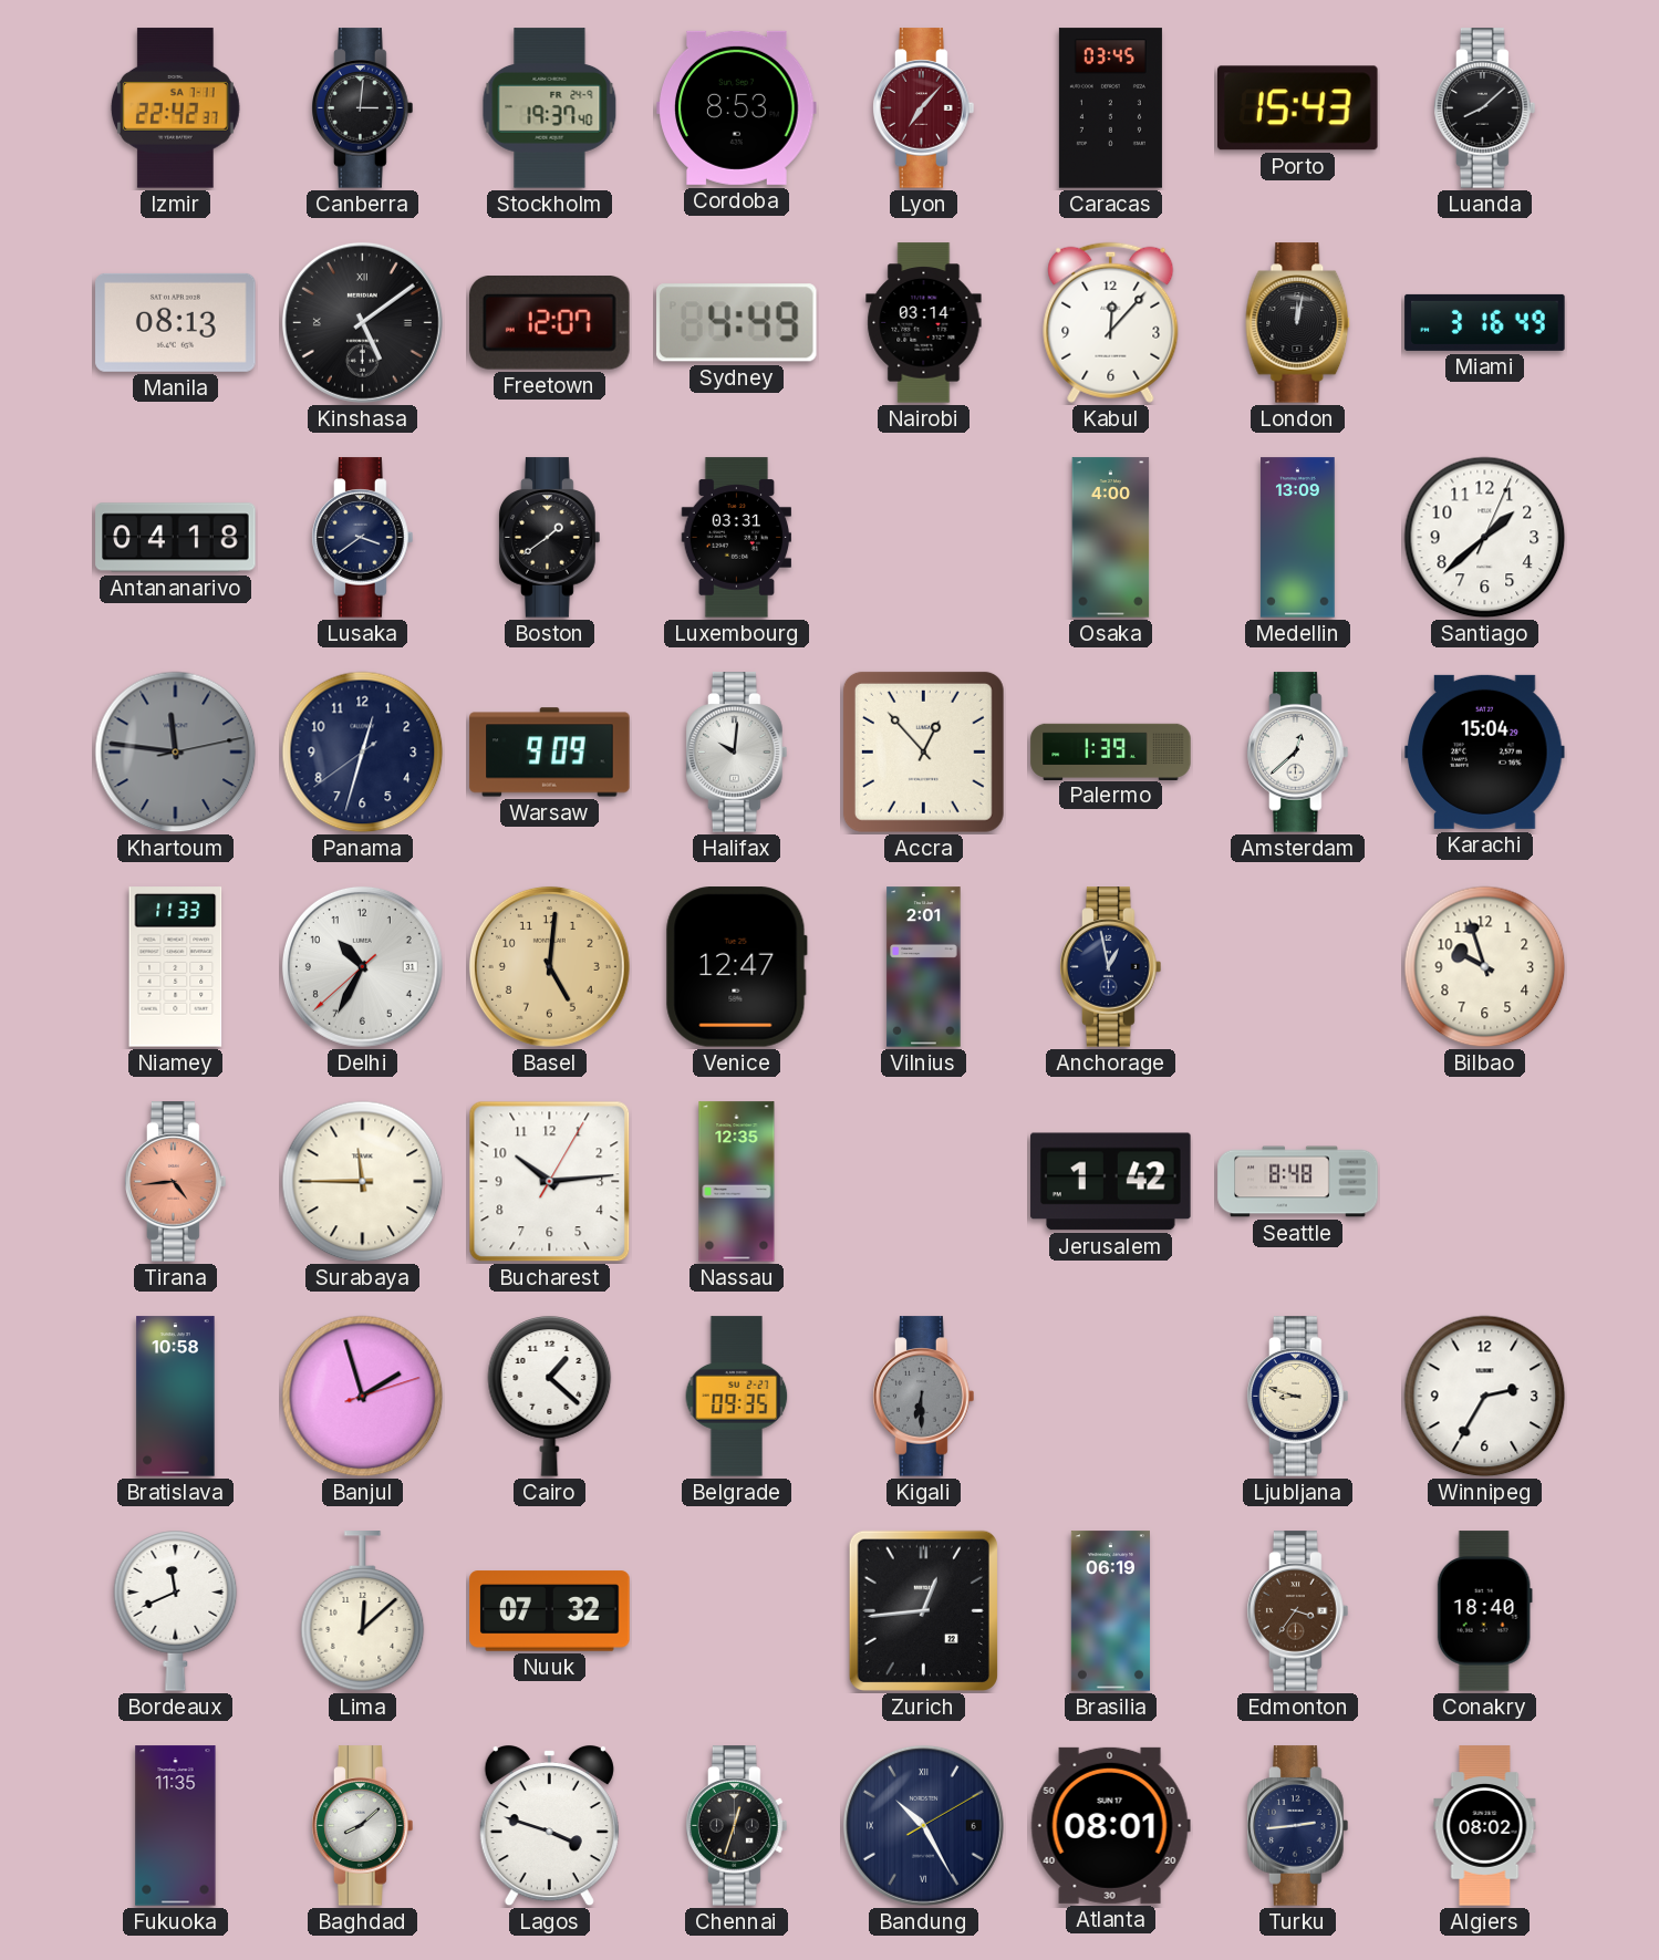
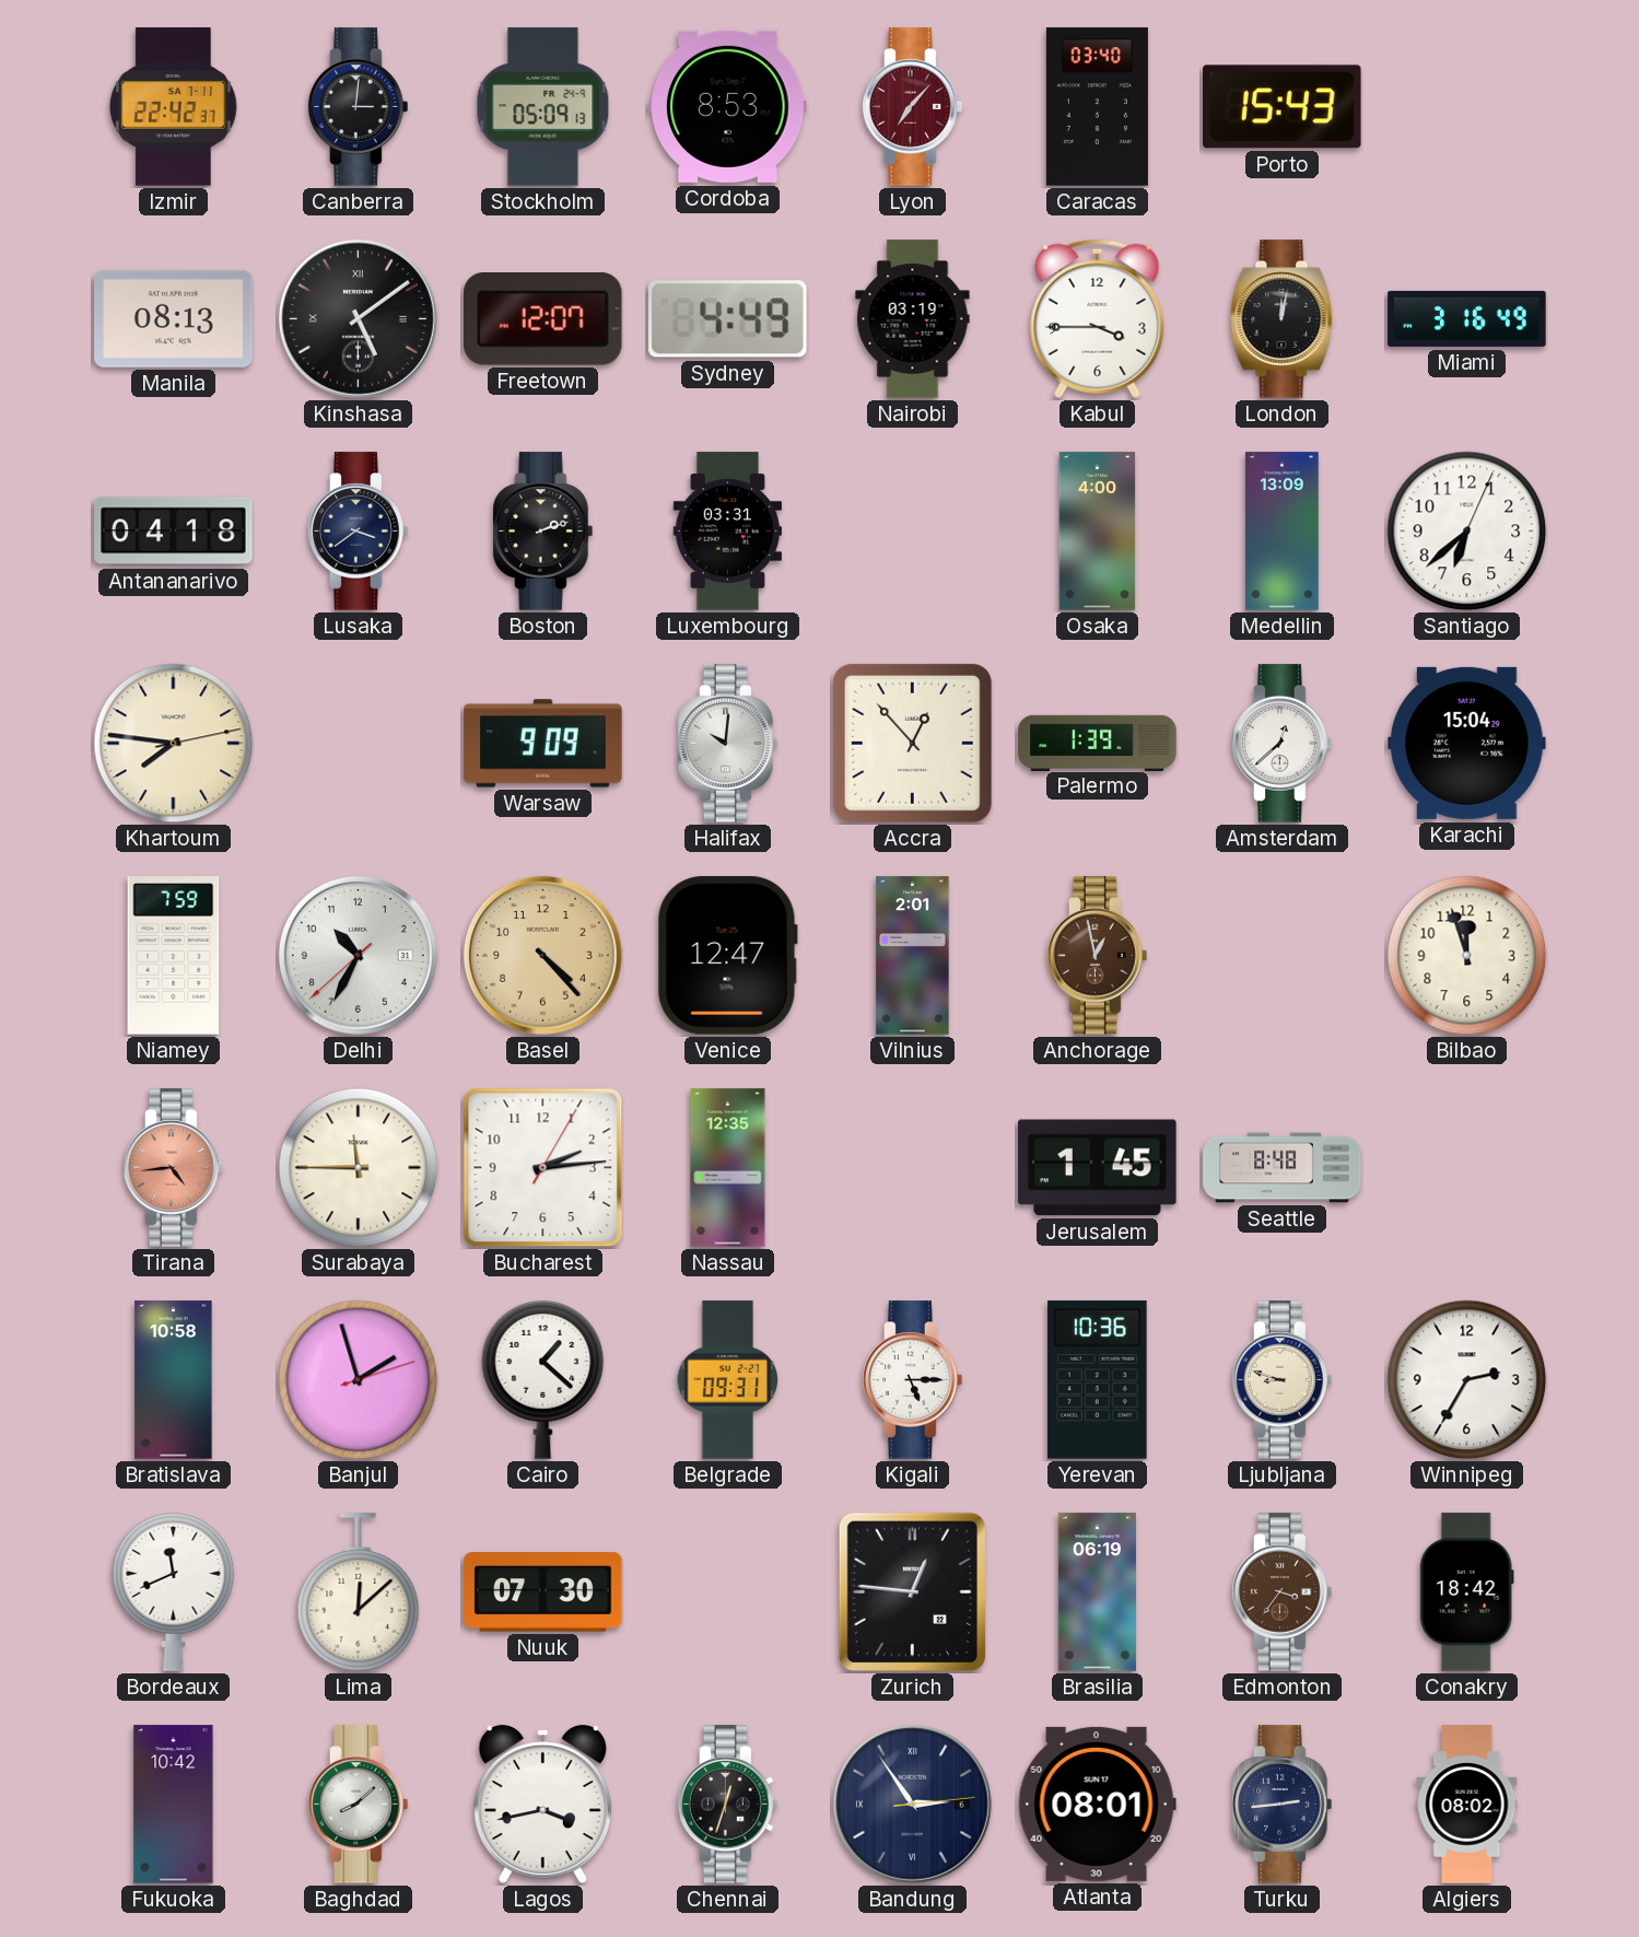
Stockholm: 19:37 -> 05:09 (543, 107)
Caracas: 03:45 -> 03:40 (1097, 107)
Luanda: 8:08 -> none (1485, 108)
Nairobi: 03:14 -> 03:19 (913, 319)
Kabul: 12:07 -> 3:45 (1098, 318)
Boston: 1:39 -> 2:12 (543, 532)
Santiago: 1:38 -> 6:38 (1467, 532)
Khartoum: 11:46 -> 7:46 (174, 744)
Khartoum dial: grey -> cream (174, 744)
Panama: 12:32 -> none (363, 753)
Niamey: 11:33 -> 7:59 (174, 956)
Basel: 5:01 -> 4:23 (542, 955)
Anchorage dial: navy -> brown (1098, 956)
Bilbao: 9:57 -> 11:57 (1467, 956)
Bucharest: 10:14 -> 2:14 (543, 1168)
Jerusalem: 1:42 -> 1:45 (1098, 1168)
Belgrade: 09:35 -> 09:31 (728, 1380)
Kigali: 6:30 -> 5:15 (913, 1380)
Kigali dial: grey -> white (913, 1380)
Yerevan: none -> 10:36 (1098, 1380)
Nuuk: 07:32 -> 07:30 (543, 1592)
Zurich: 12:44 -> 12:46 (912, 1591)
Conakry: 18:40 -> 18:42 (1466, 1592)
Fukuoka: 11:35 -> 10:42 (174, 1805)
Lagos: 3:48 -> 3:43 (542, 1805)
Bandung: 10:25 -> 2:54 (912, 1804)
